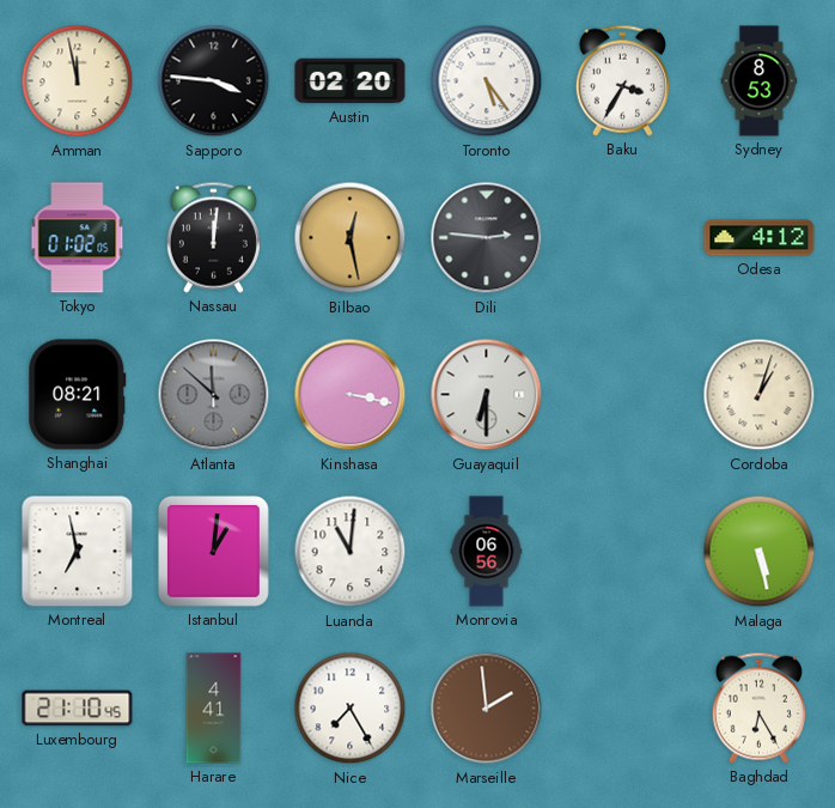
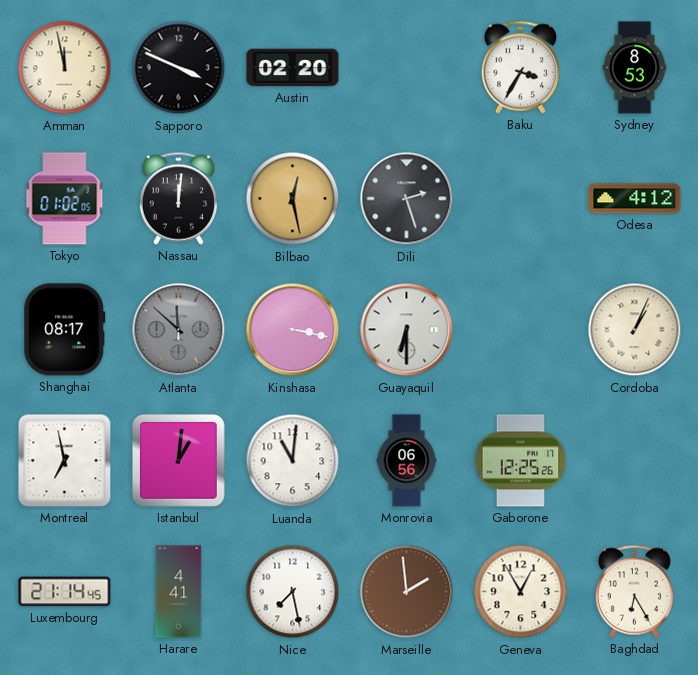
Sapporo: 3:46 -> 3:49 (179, 68)
Toronto: 5:24 -> none (487, 81)
Dili: 2:46 -> 2:27 (407, 199)
Shanghai: 08:21 -> 08:17 (65, 330)
Cordoba: 1:03 -> 1:04 (635, 330)
Gaborone: none -> 12:25 (521, 461)
Malaga: 5:28 -> none (760, 552)
Luxembourg: 21:10 -> 21:14 (65, 592)
Nice: 7:25 -> 7:28 (293, 592)
Geneva: none -> 12:55 (521, 592)
